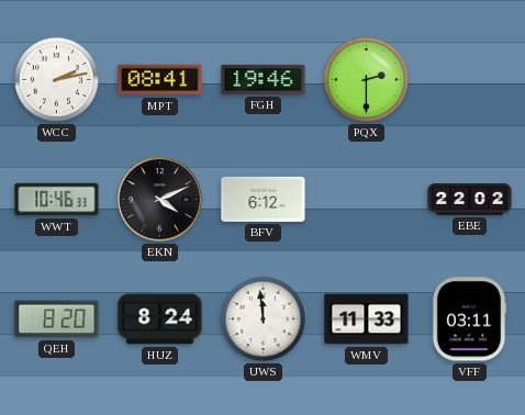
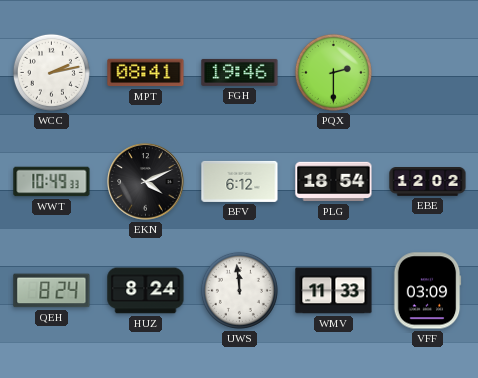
WWT: 10:46 -> 10:49 (52, 182)
PLG: none -> 18:54 (334, 182)
EBE: 22:02 -> 12:02 (428, 182)
QEH: 8:20 -> 8:24 (52, 291)
VFF: 03:11 -> 03:09 (427, 291)
